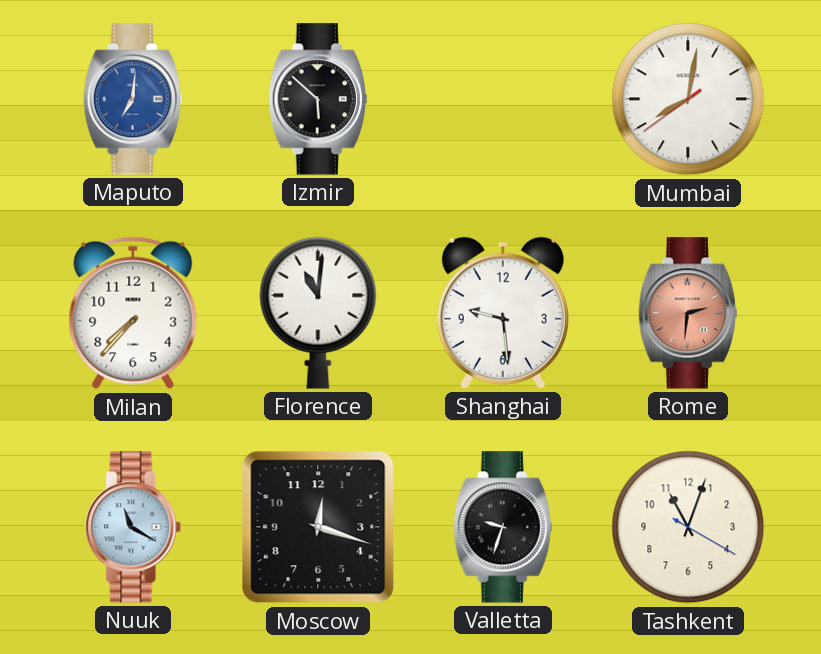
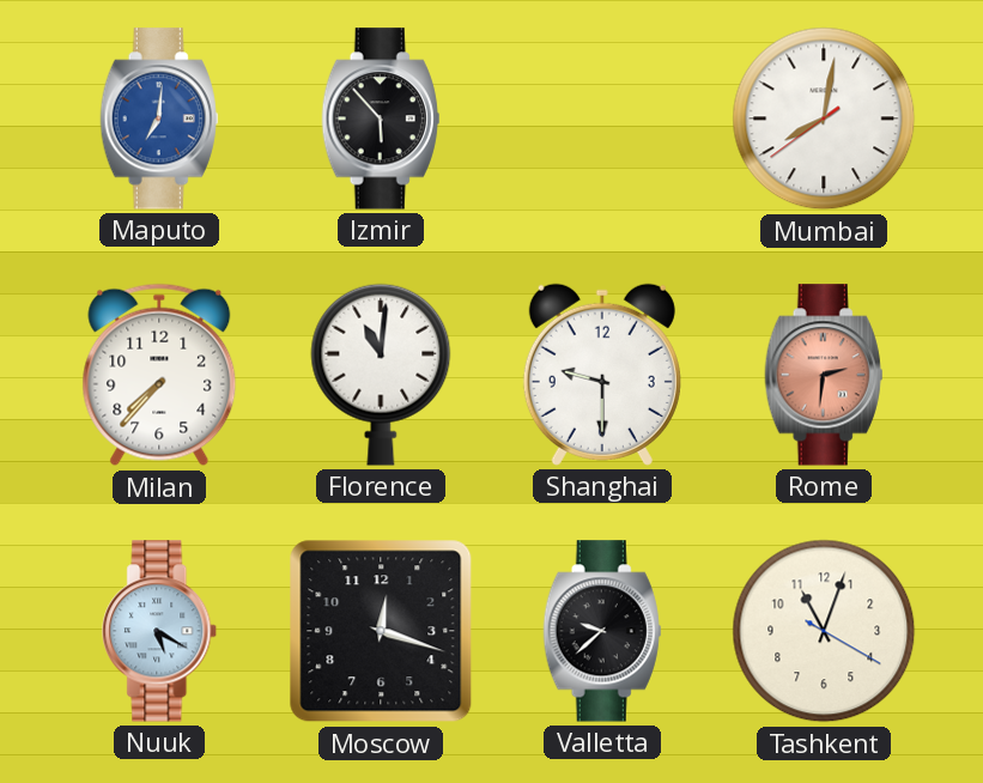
Izmir: 5:52 -> 5:53 (381, 119)
Shanghai: 9:29 -> 9:30 (602, 375)
Nuuk: 11:20 -> 5:20 (160, 631)
Valletta: 9:33 -> 9:38 (602, 631)
